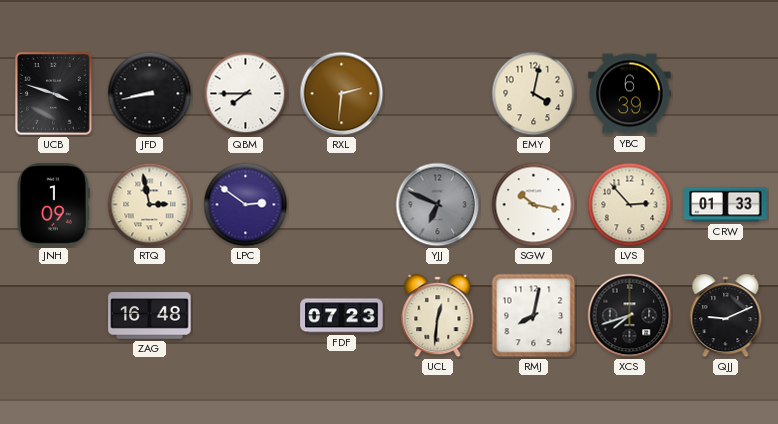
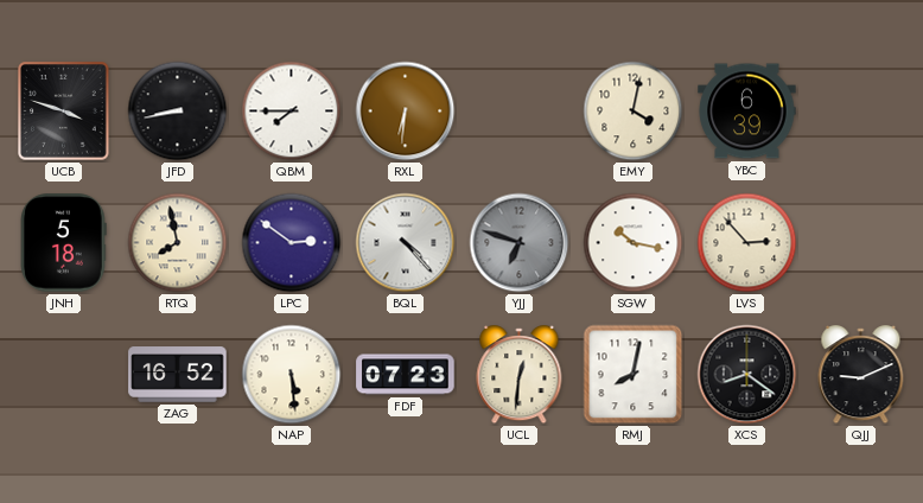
RXL: 2:31 -> 6:31 (406, 112)
JNH: 1:09 -> 5:18 (64, 243)
RTQ: 2:58 -> 7:58 (178, 243)
BQL: none -> 4:23 (406, 243)
YJJ: 6:49 -> 6:48 (520, 243)
CRW: 01:33 -> none (726, 205)
ZAG: 16:48 -> 16:52 (178, 375)
NAP: none -> 5:29 (292, 375)
XCS: 7:42 -> 8:21 (747, 375)
